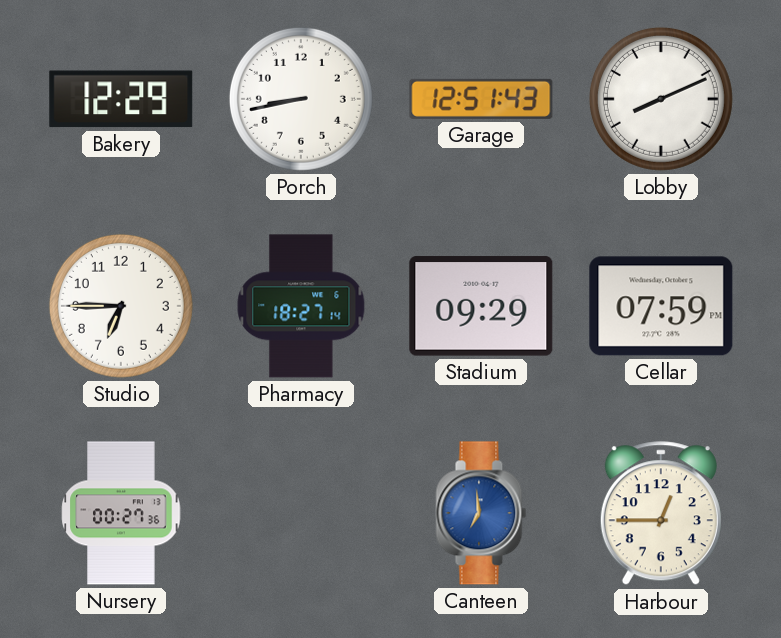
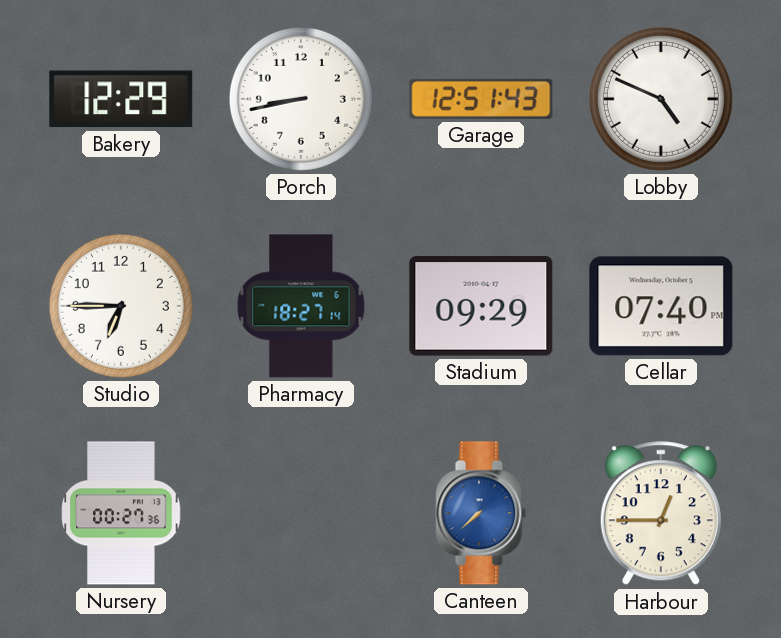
Lobby: 8:11 -> 4:49 (661, 99)
Cellar: 07:59 -> 07:40 (661, 306)
Canteen: 6:59 -> 7:38 (481, 513)
